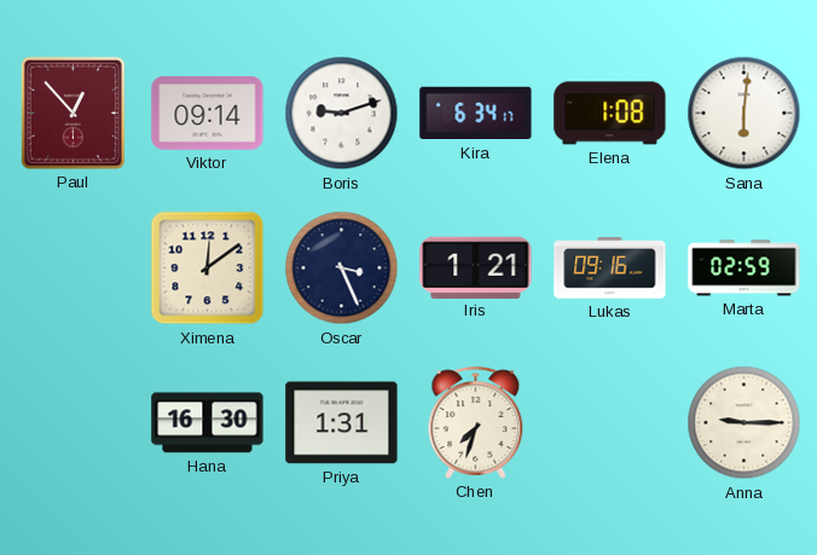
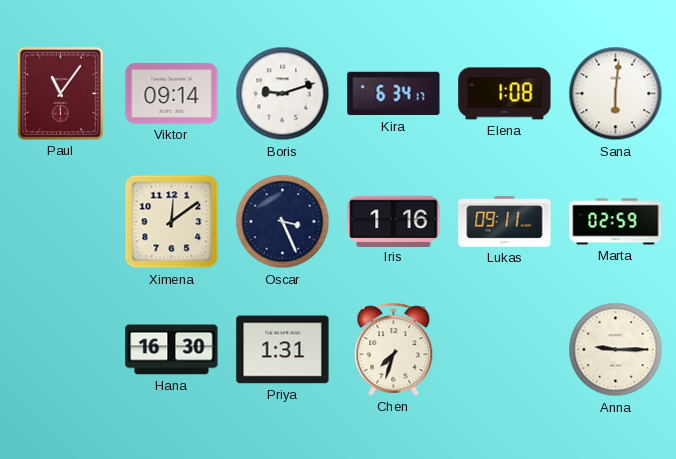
Paul: 12:53 -> 11:06 (60, 93)
Iris: 1:21 -> 1:16 (394, 221)
Lukas: 09:16 -> 09:11 (505, 222)
